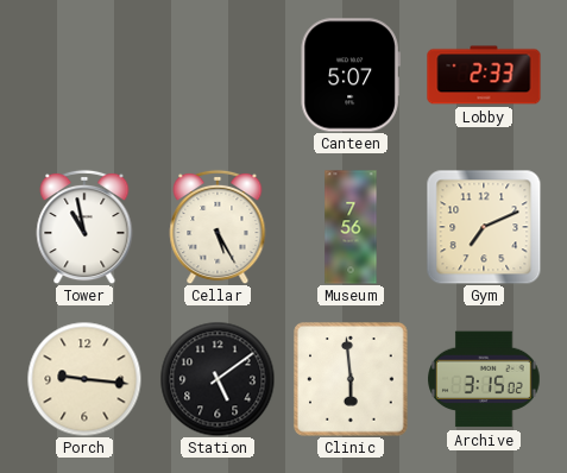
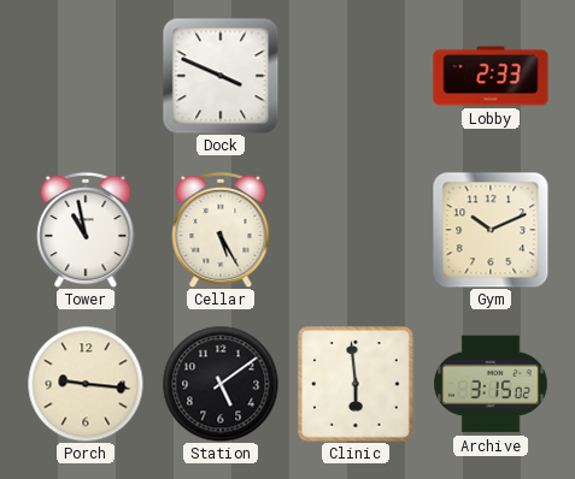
Dock: none -> 3:49 (221, 76)
Canteen: 5:07 -> none (351, 75)
Museum: 7:56 -> none (351, 227)
Gym: 7:11 -> 10:11 (491, 230)
